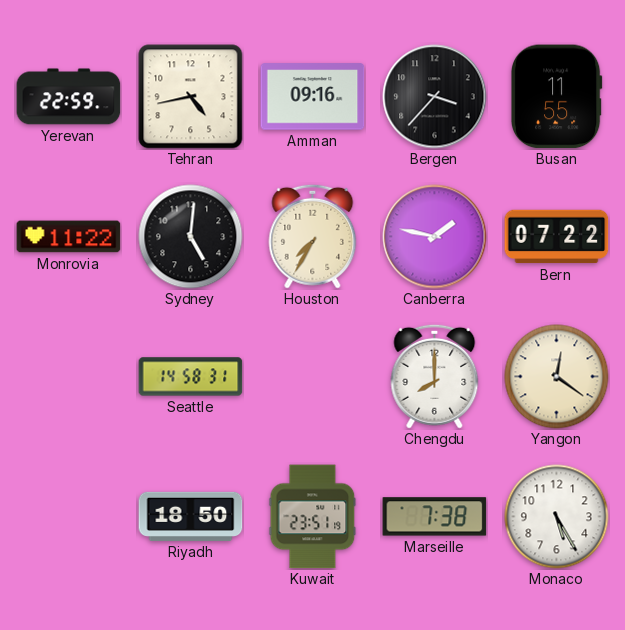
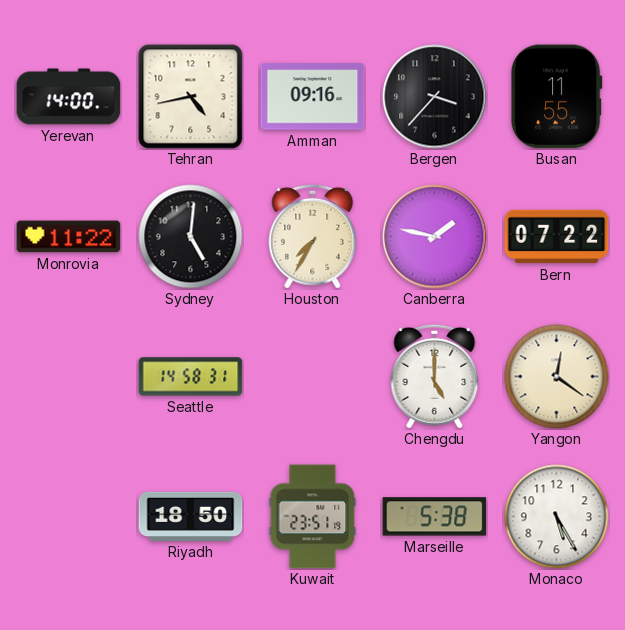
Yerevan: 22:59 -> 14:00 (69, 97)
Chengdu: 8:00 -> 5:00 (435, 376)
Marseille: 7:38 -> 5:38 (435, 517)
